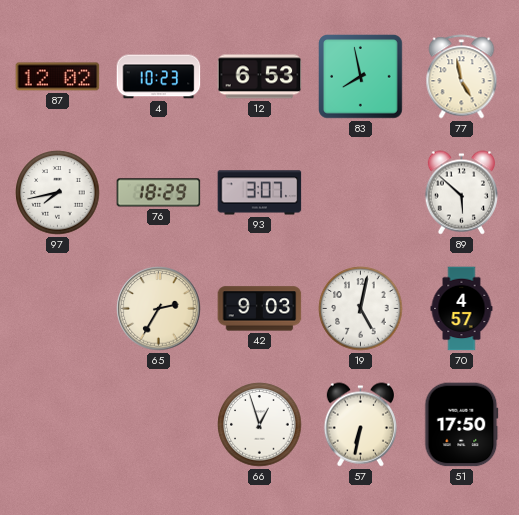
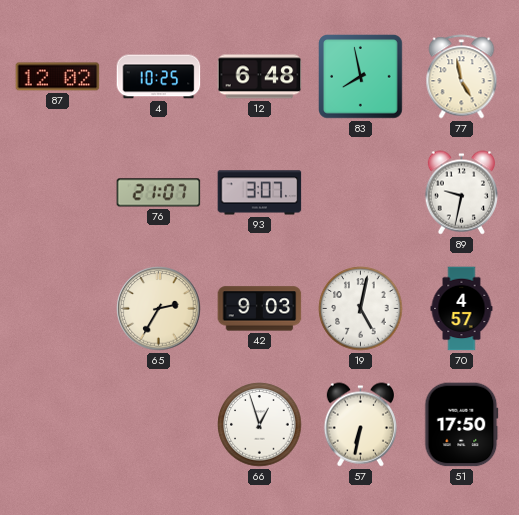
4: 10:23 -> 10:25 (159, 77)
12: 6:53 -> 6:48 (260, 77)
97: 7:43 -> none (58, 193)
76: 18:29 -> 21:07 (159, 193)
89: 5:52 -> 9:32 (461, 193)
